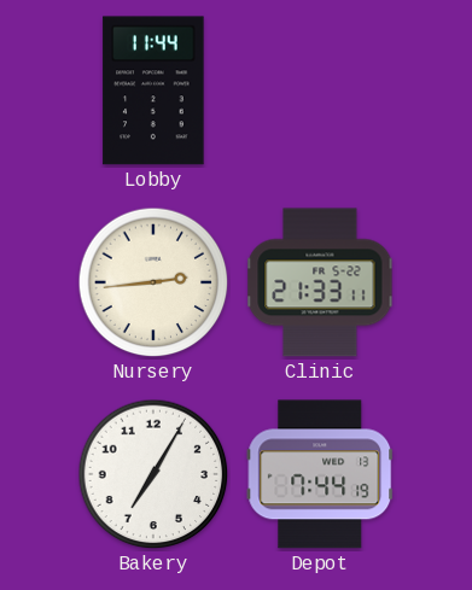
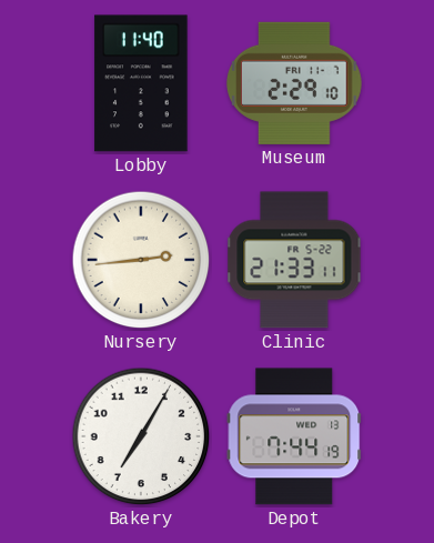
Lobby: 11:44 -> 11:40 (141, 83)
Museum: none -> 2:29 (294, 83)
